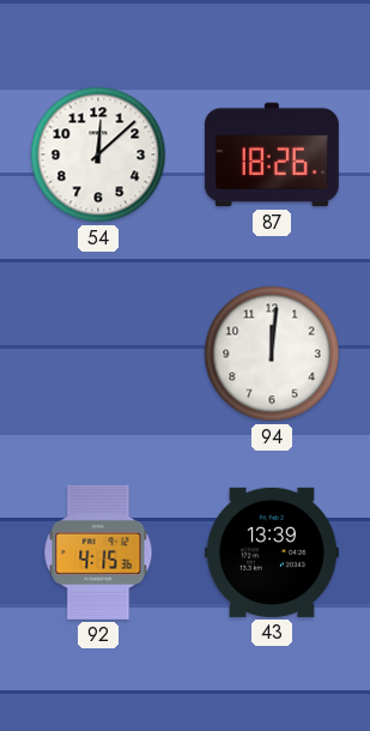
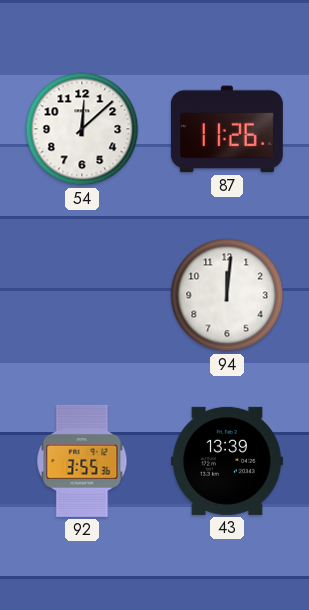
87: 18:26 -> 11:26 (227, 129)
92: 4:15 -> 3:55 (82, 461)
